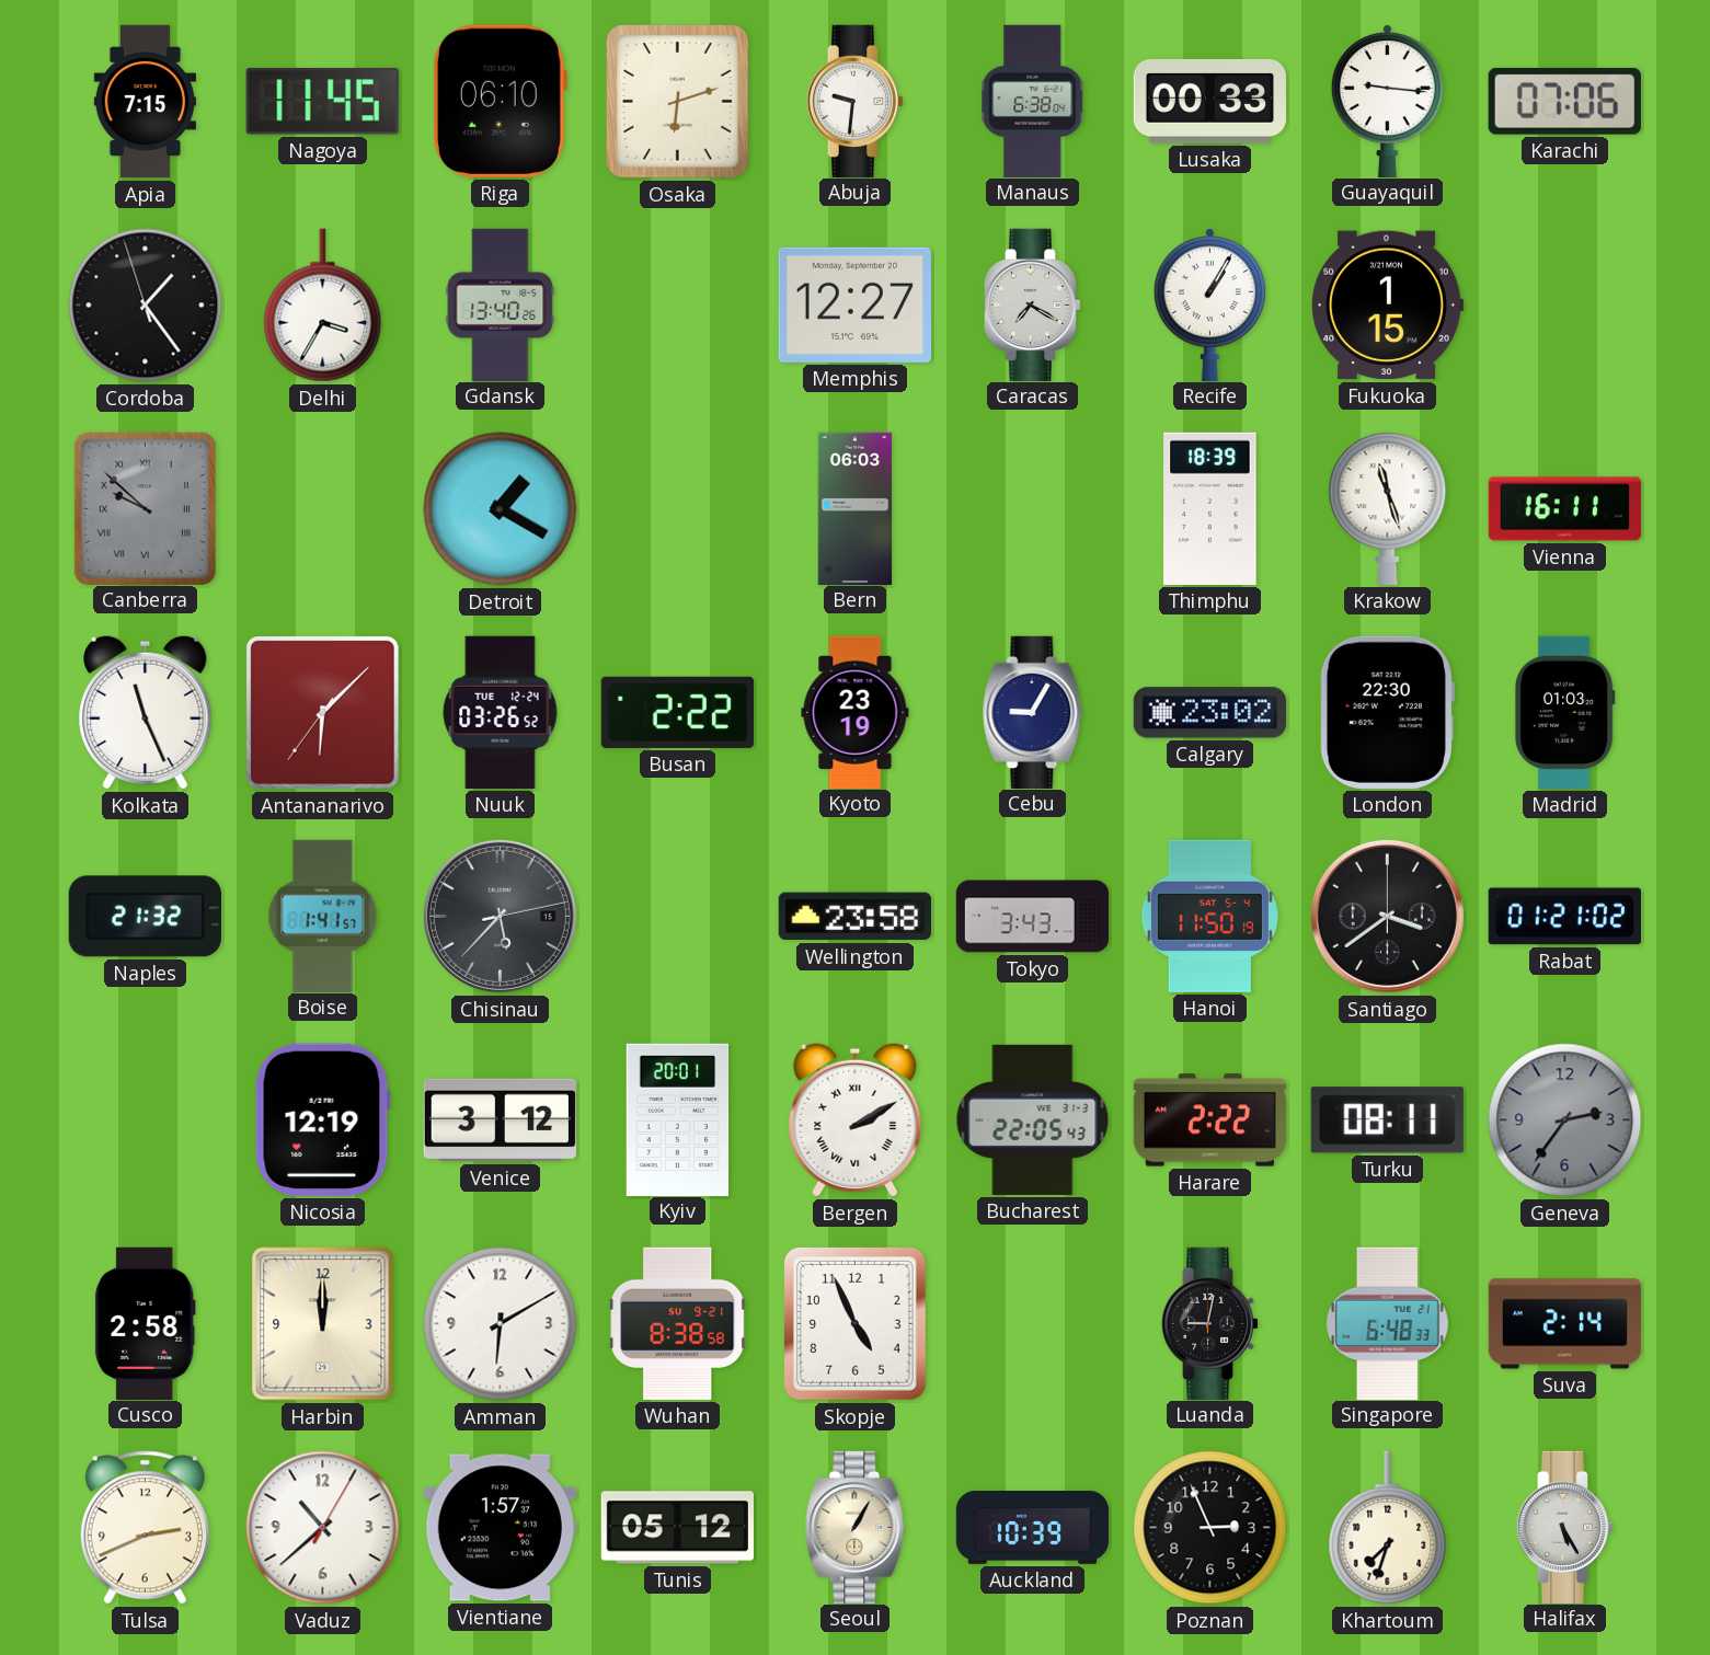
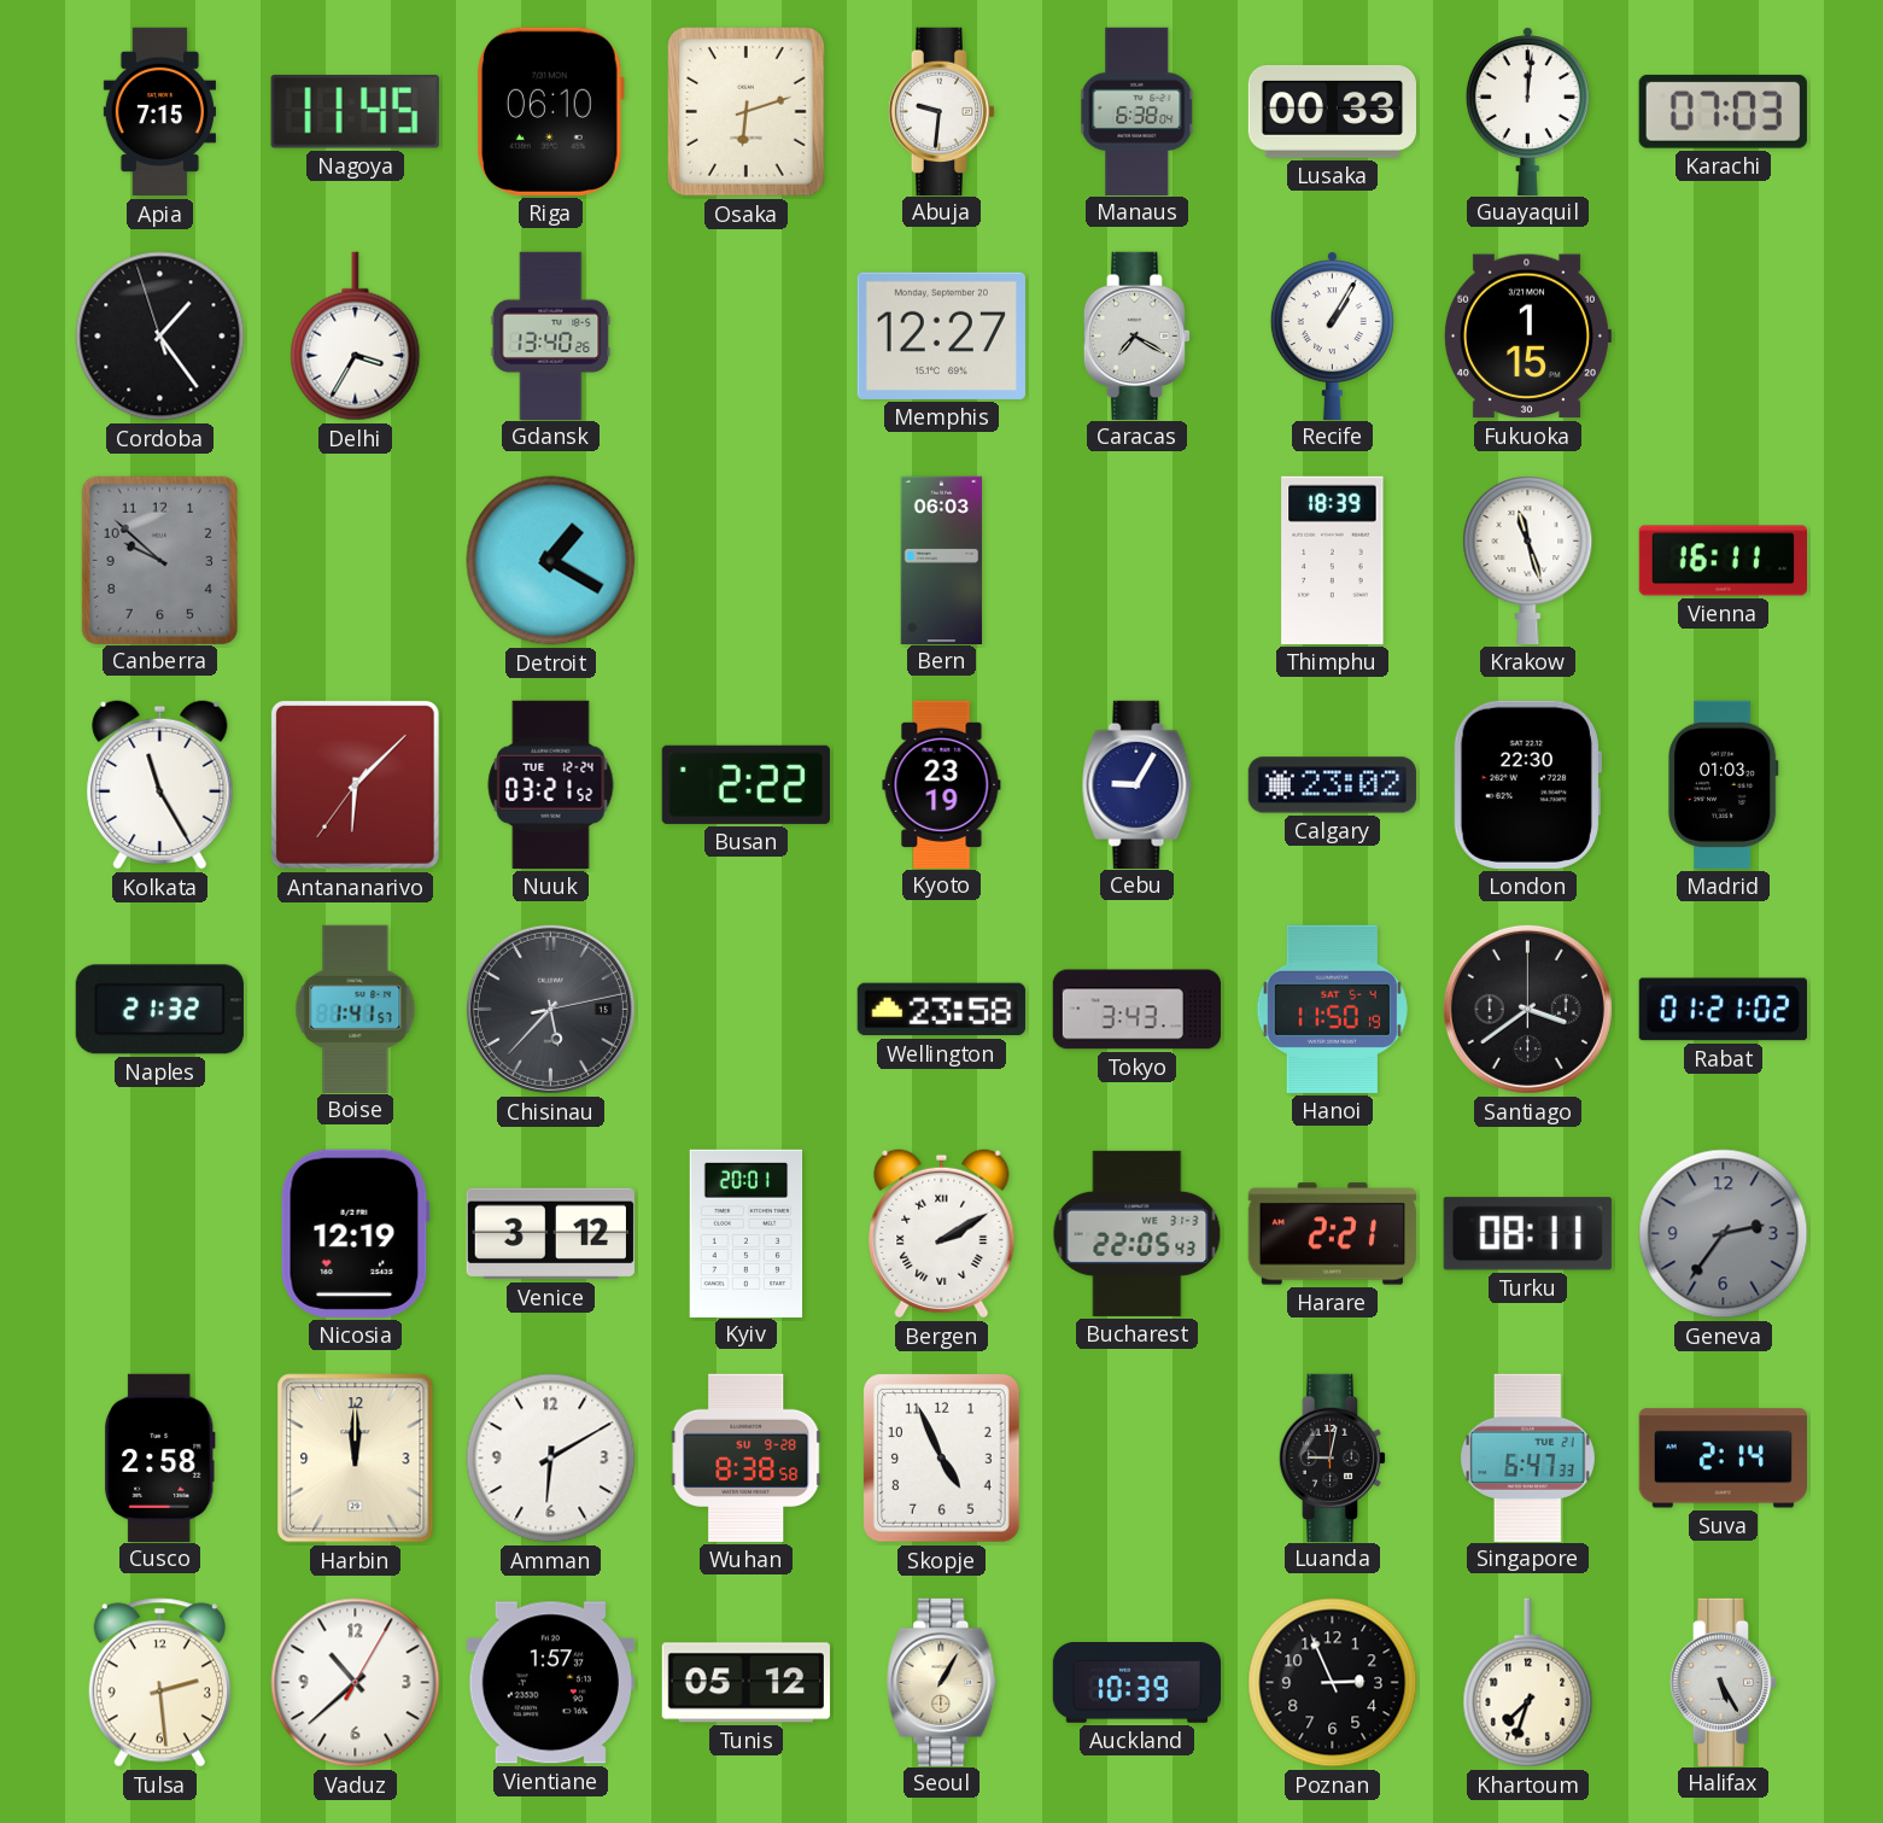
Guayaquil: 9:16 -> 12:01 (1527, 111)
Karachi: 07:06 -> 07:03 (1723, 111)
Canberra numerals: Roman -> Arabic (159, 560)
Kolkata: 11:26 -> 11:25 (160, 785)
Nuuk: 03:26 -> 03:21 (551, 784)
Harare: 2:22 -> 2:21 (1332, 1234)
Wuhan date: SU 9-21 -> SU 9-28 (747, 1457)
Singapore: 6:48 -> 6:47 (1527, 1457)
Tulsa: 2:41 -> 2:29 (159, 1683)
